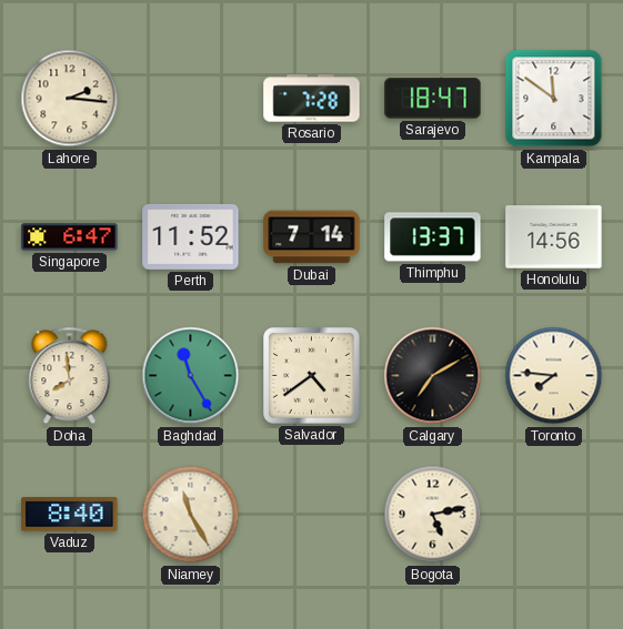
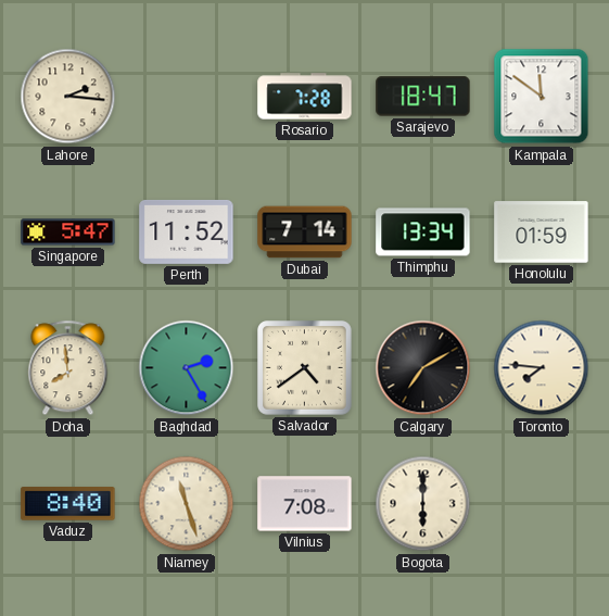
Singapore: 6:47 -> 5:47 (68, 232)
Thimphu: 13:37 -> 13:34 (423, 232)
Honolulu: 14:56 -> 01:59 (542, 232)
Baghdad: 11:25 -> 2:25 (187, 368)
Niamey: 11:25 -> 11:27 (187, 504)
Vilnius: none -> 7:08 (305, 504)
Bogota: 5:13 -> 6:00 (423, 504)
